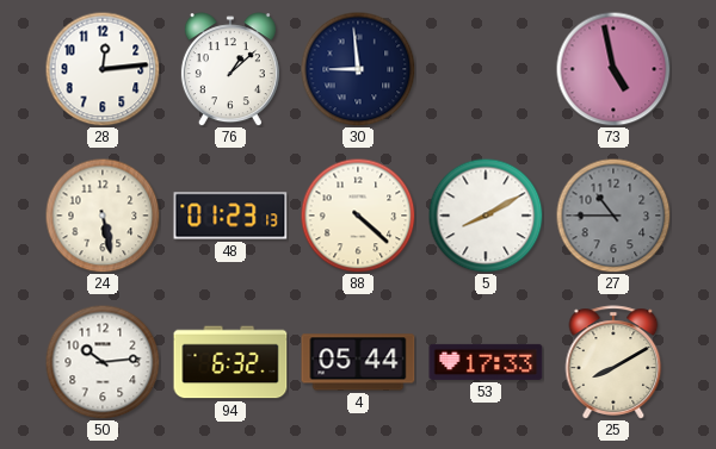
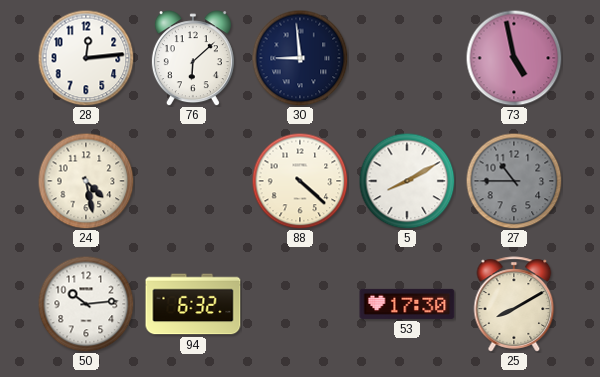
76: 1:08 -> 6:08 (193, 58)
24: 5:28 -> 4:28 (86, 181)
48: 01:23 -> none (230, 216)
4: 05:44 -> none (358, 362)
53: 17:33 -> 17:30 (407, 304)
